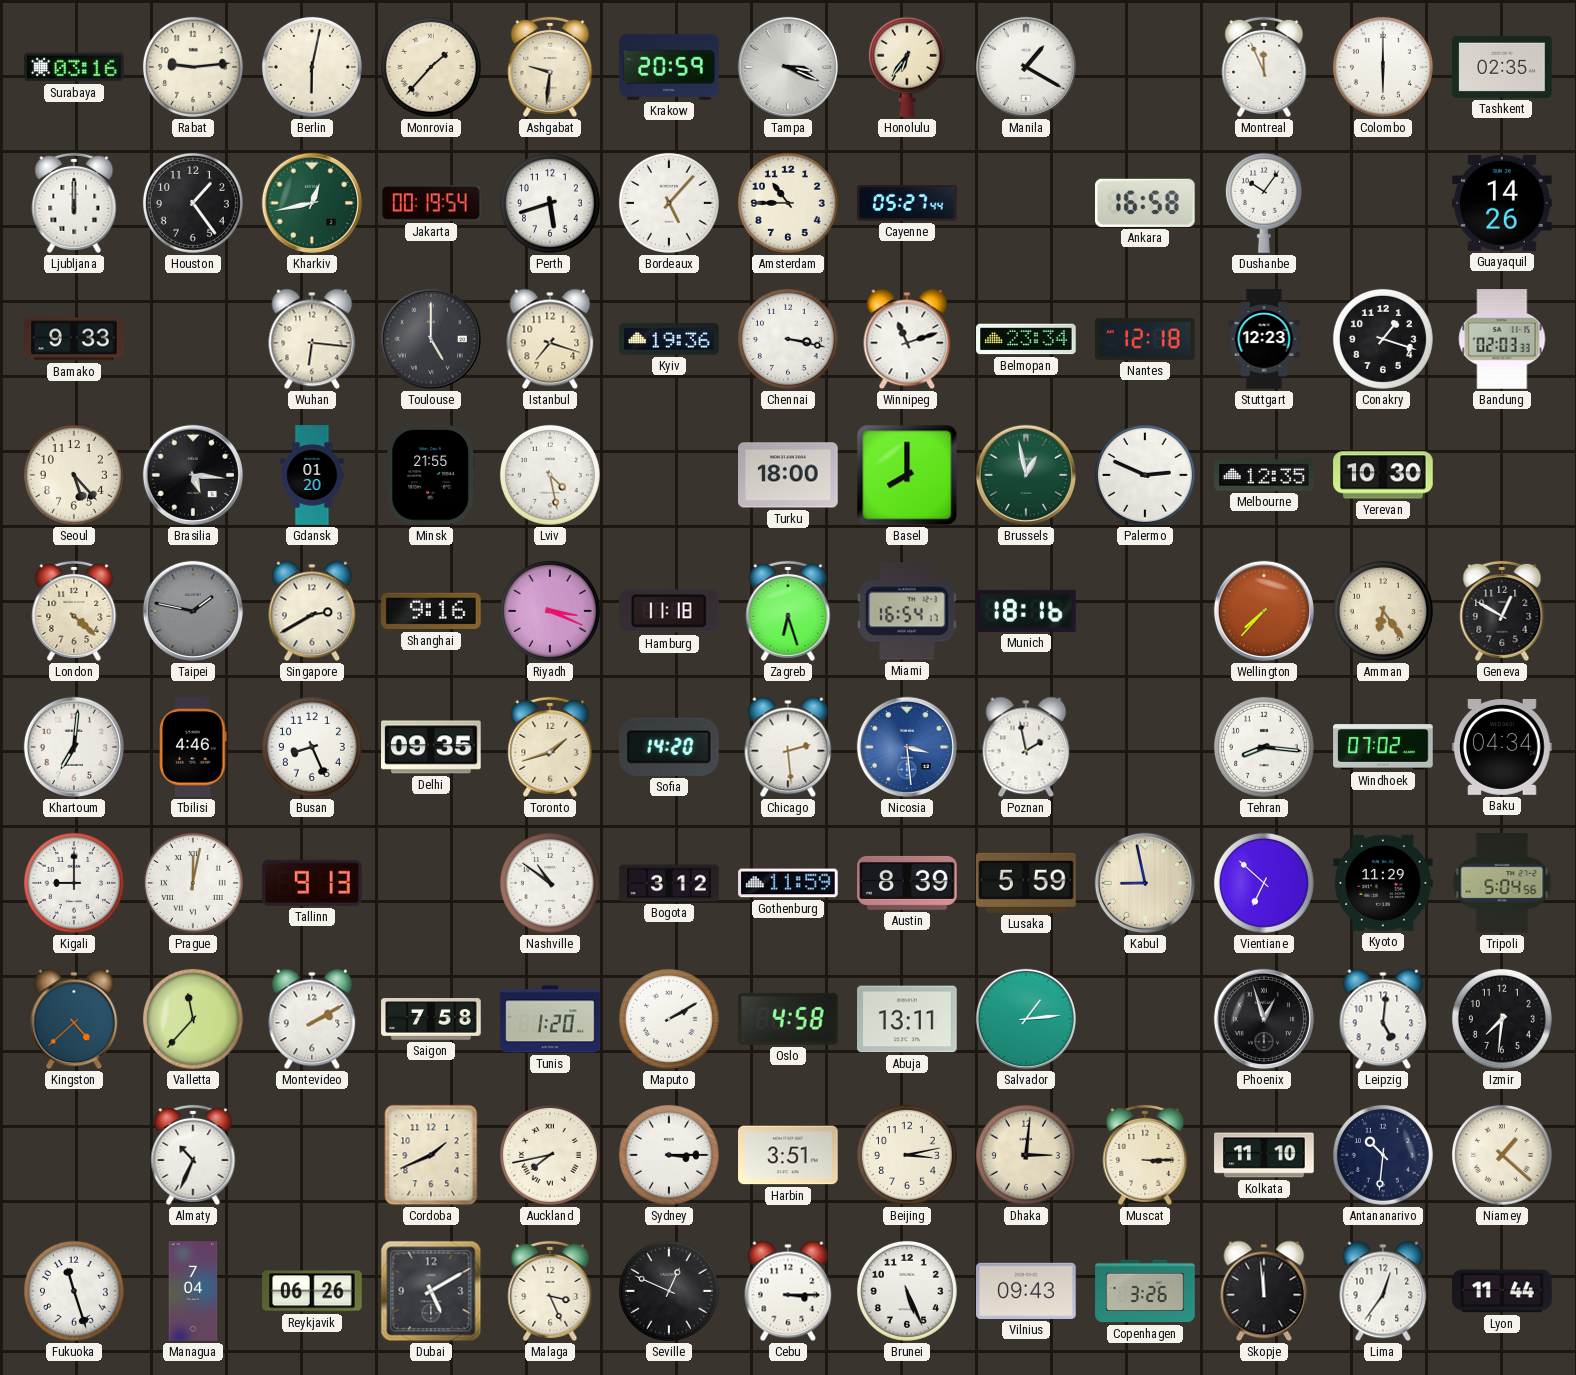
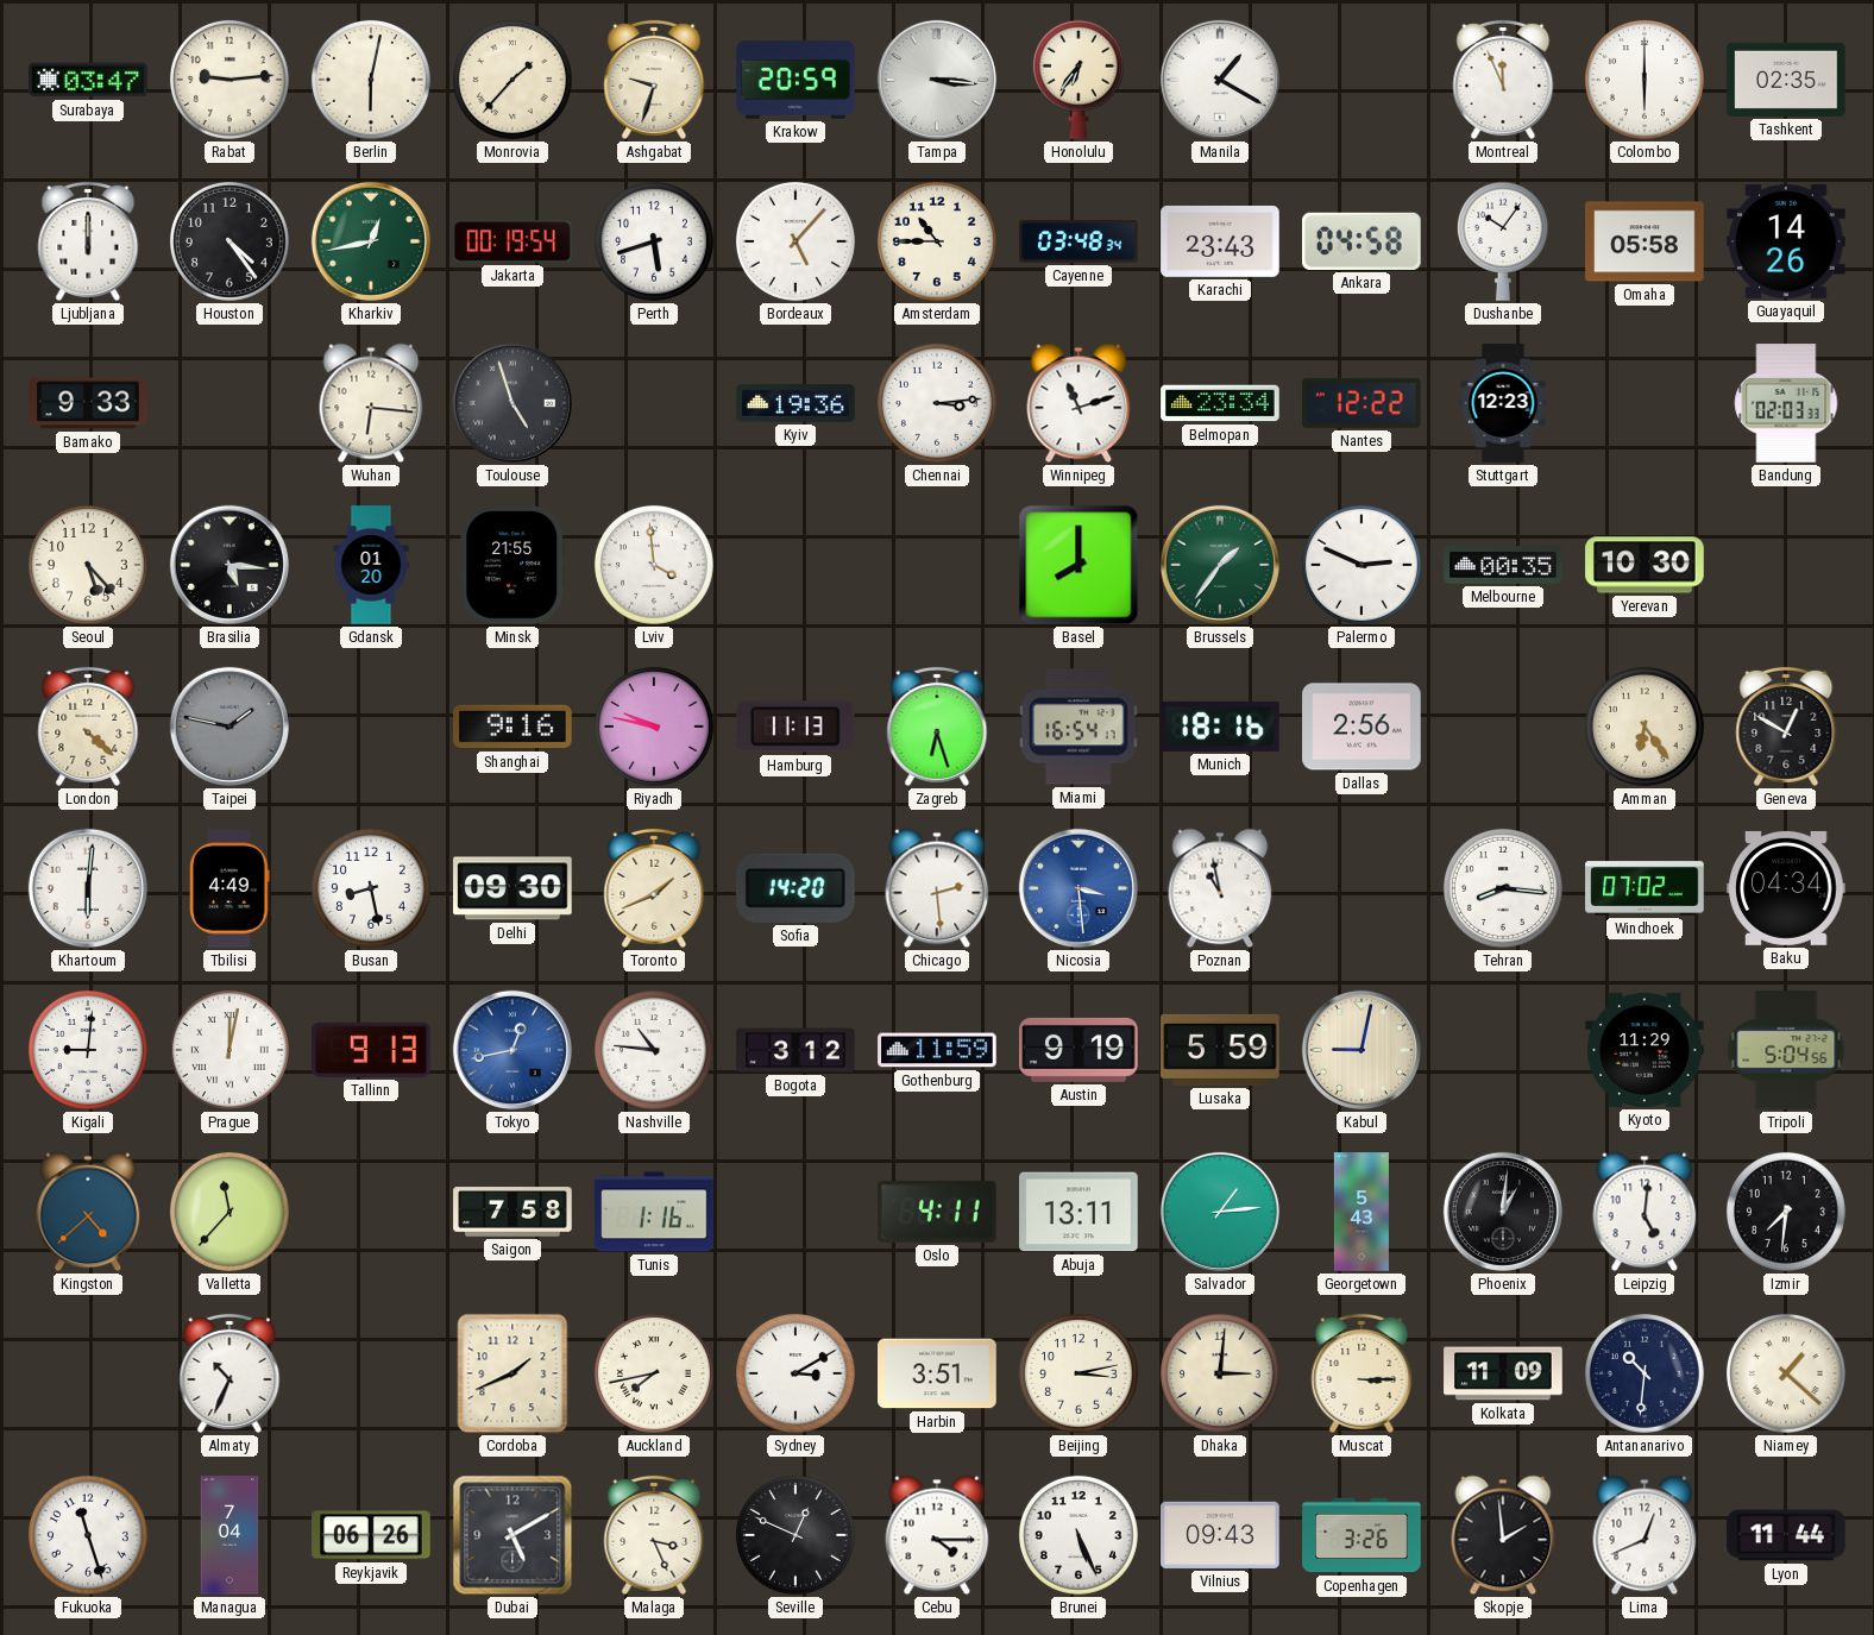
Surabaya: 03:16 -> 03:47 (88, 80)
Ashgabat: 9:31 -> 9:33 (654, 80)
Tampa: 3:19 -> 3:16 (937, 80)
Houston: 1:24 -> 4:24 (229, 241)
Cayenne: 05:27 -> 03:48 (1079, 243)
Karachi: none -> 23:43 (1220, 241)
Ankara: 16:58 -> 04:58 (1363, 241)
Omaha: none -> 05:58 (1645, 241)
Toulouse: 5:00 -> 4:57 (512, 403)
Istanbul: 7:18 -> none (550, 339)
Chennai: 3:17 -> 3:14 (937, 403)
Nantes: 12:18 -> 12:22 (1363, 403)
Conakry: 1:18 -> none (1383, 339)
Lviv: 4:28 -> 3:59 (654, 565)
Turku: 18:00 -> none (788, 475)
Brussels: 12:58 -> 1:36 (1220, 565)
Melbourne: 12:35 -> 00:35 (1503, 566)
Singapore: 2:40 -> none (312, 611)
Riyadh: 3:19 -> 9:47 (654, 727)
Hamburg: 11:18 -> 11:13 (795, 727)
Dallas: none -> 2:56 (1362, 727)
Wellington: 7:37 -> none (1264, 611)
Khartoum: 7:01 -> 6:01 (88, 888)
Tbilisi: 4:46 -> 4:49 (229, 888)
Busan: 8:26 -> 8:28 (371, 888)
Delhi: 09:35 -> 09:30 (512, 888)
Toronto: 1:42 -> 1:41 (654, 888)
Poznan: 1:58 -> 10:58 (1220, 888)
Kigali: 9:00 -> 9:01 (88, 1050)
Tokyo: none -> 12:43 (512, 1050)
Nashville: 10:51 -> 10:46 (654, 1050)
Austin: 8:39 -> 9:19 (1079, 1050)
Kabul: 8:58 -> 9:02 (1362, 1050)
Vientiane: 6:52 -> none (1264, 883)
Montevideo: 2:10 -> none (312, 1019)
Tunis: 1:20 -> 1:16 (654, 1212)
Maputo: 2:10 -> none (669, 1019)
Oslo: 4:58 -> 4:11 (937, 1212)
Georgetown: none -> 5:43 (1362, 1212)
Phoenix: 12:57 -> 1:01 (1503, 1212)
Sydney: 3:15 -> 3:10 (795, 1373)
Kolkata: 11:10 -> 11:09 (1503, 1373)
Cebu: 3:15 -> 4:15 (937, 1535)
Skopje: 11:59 -> 1:59 (1503, 1535)
Lima: 12:36 -> 12:41 (1645, 1535)
